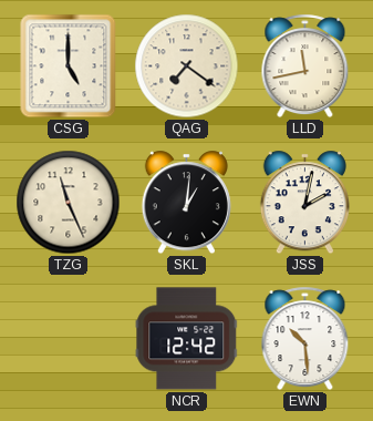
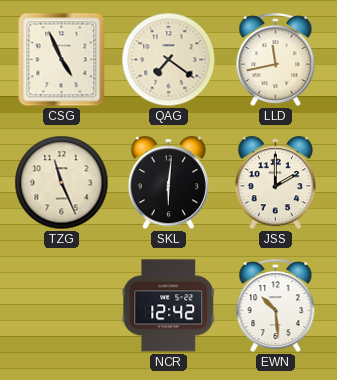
CSG: 5:00 -> 4:56 (62, 60)
SKL: 1:01 -> 6:01 (168, 183)
JSS: 2:02 -> 2:00 (275, 183)
